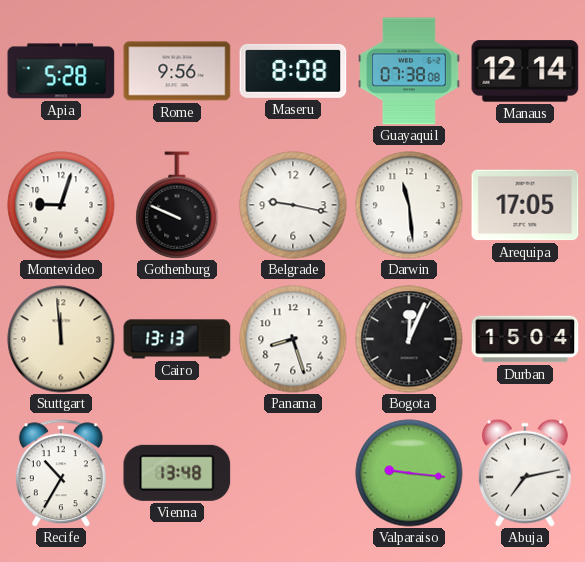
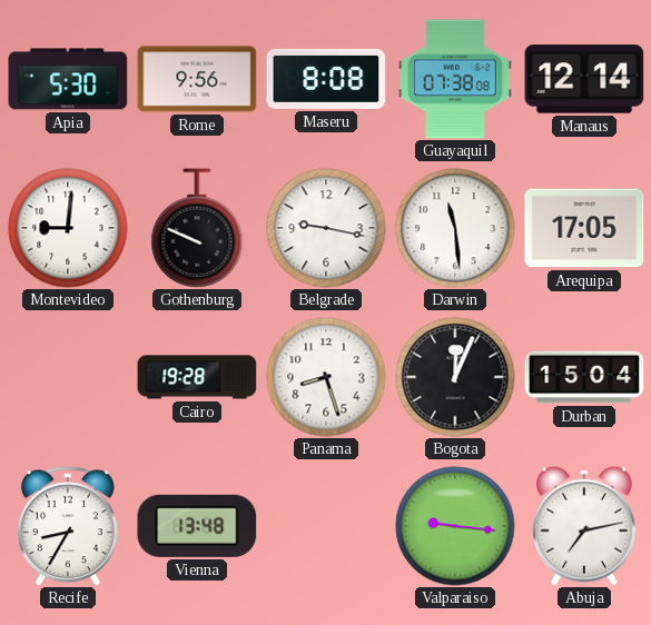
Apia: 5:28 -> 5:30 (68, 79)
Montevideo: 9:03 -> 9:01 (68, 228)
Stuttgart: 11:59 -> none (61, 339)
Cairo: 13:13 -> 19:28 (197, 377)
Recife: 10:35 -> 8:35 (68, 526)
